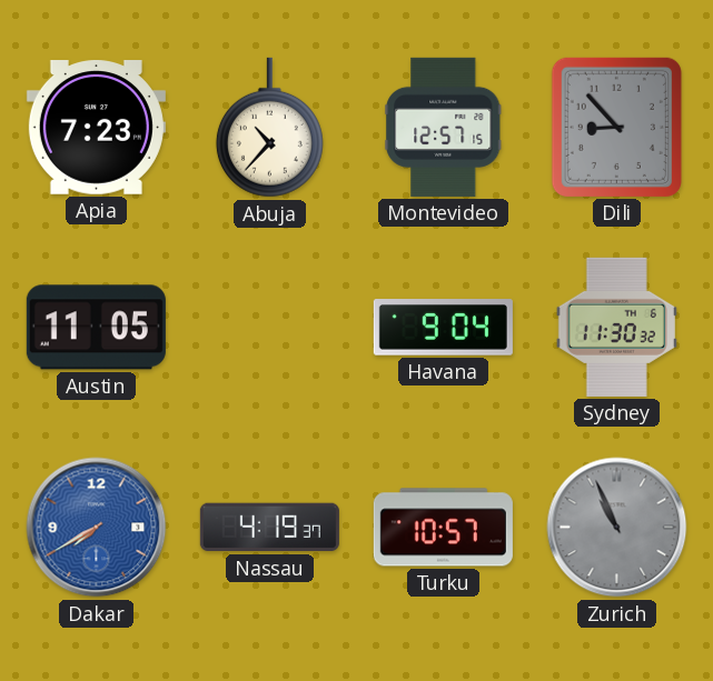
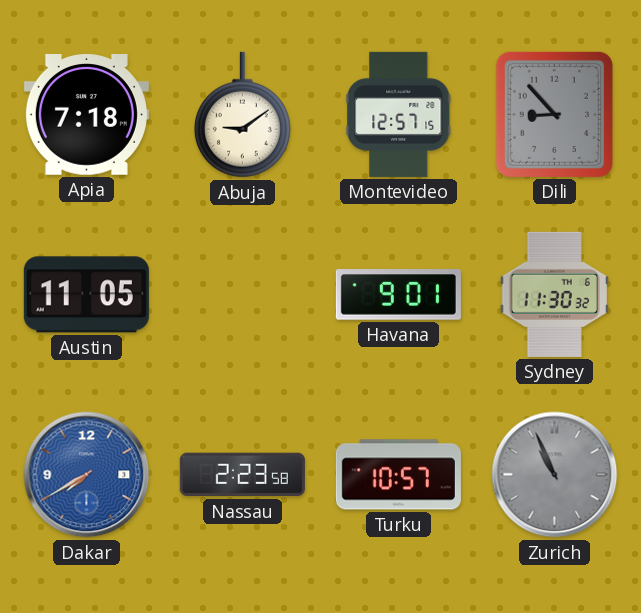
Apia: 7:23 -> 7:18 (86, 115)
Abuja: 10:37 -> 9:09 (242, 115)
Havana: 9:04 -> 9:01 (398, 295)
Nassau: 4:19 -> 2:23 (242, 475)
